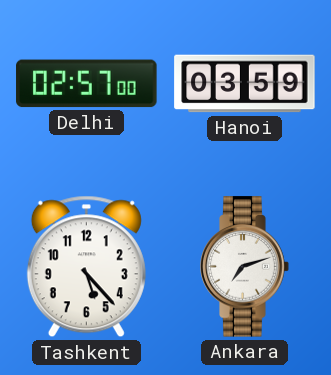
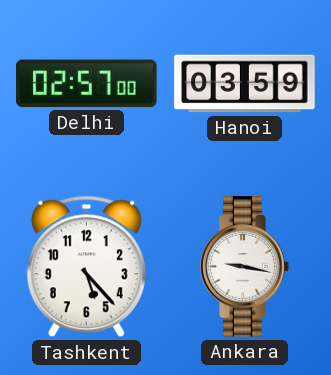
Ankara: 7:12 -> 9:17 (245, 267)
